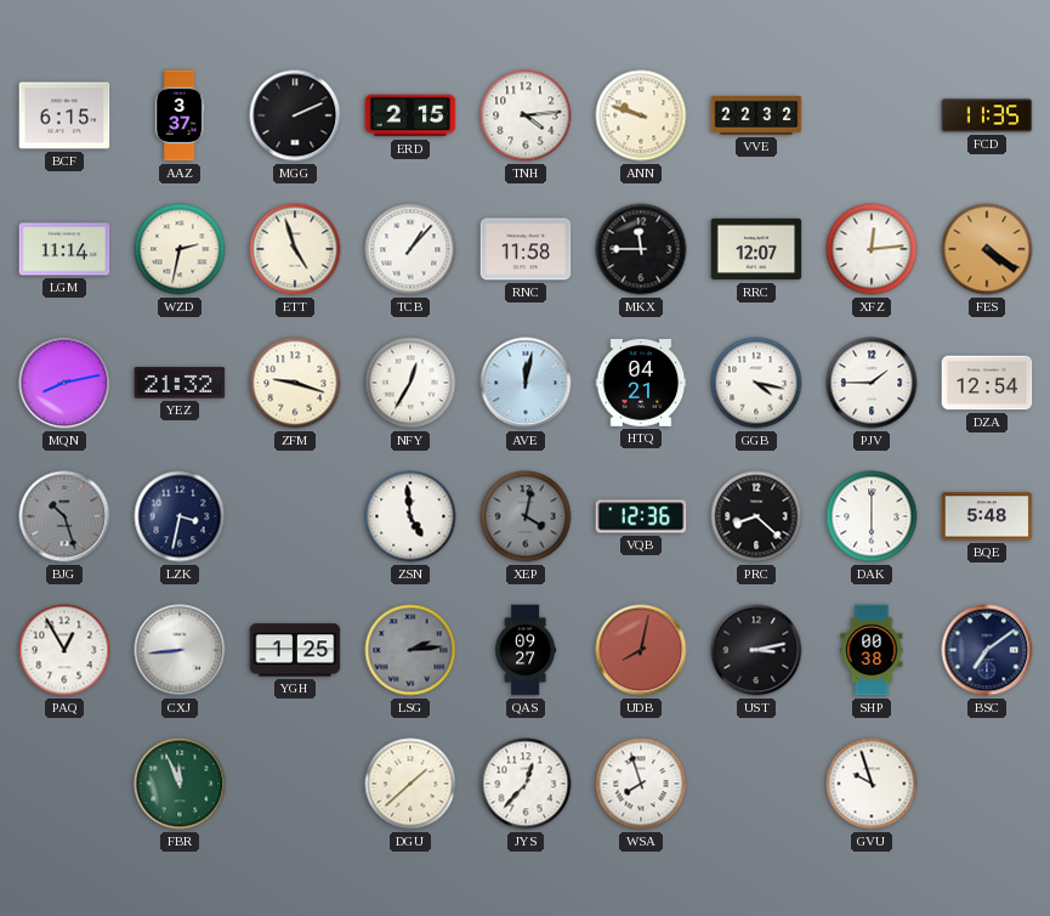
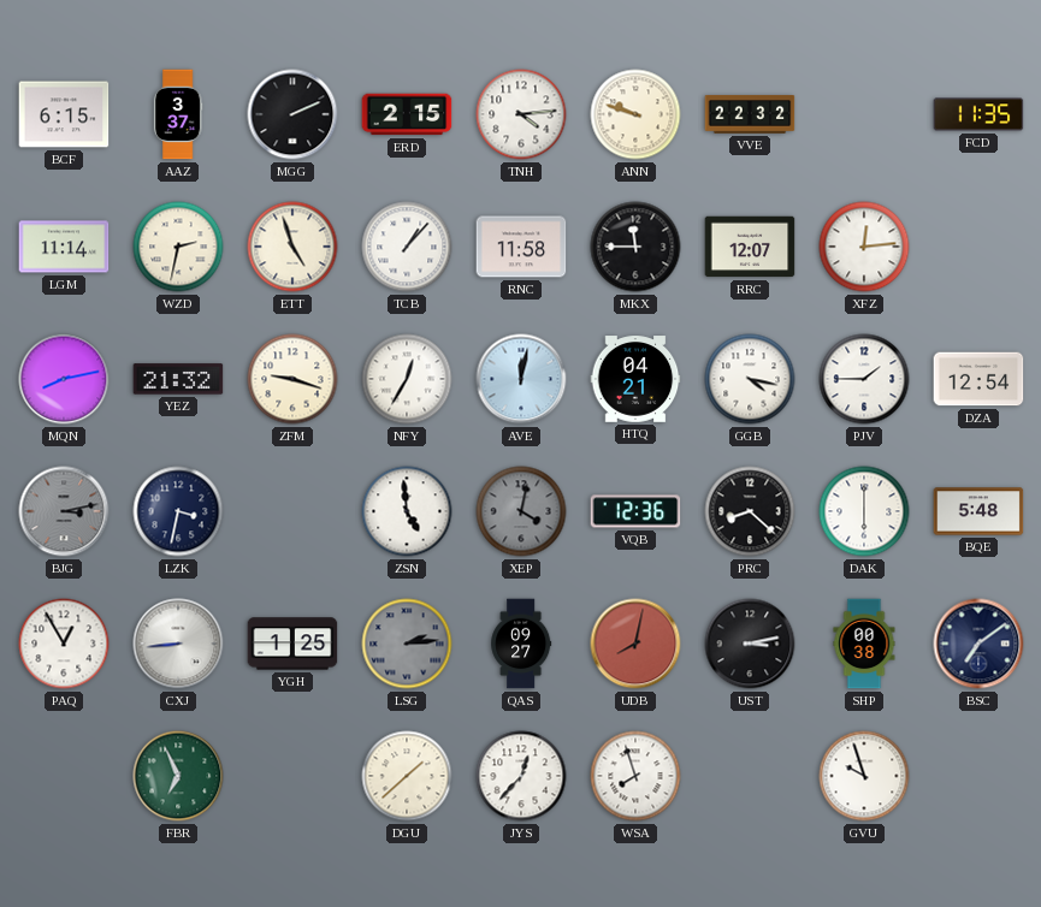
FES: 4:21 -> none (987, 249)
BJG: 10:27 -> 3:13 (64, 511)
FBR: 11:56 -> 6:56 (178, 776)
